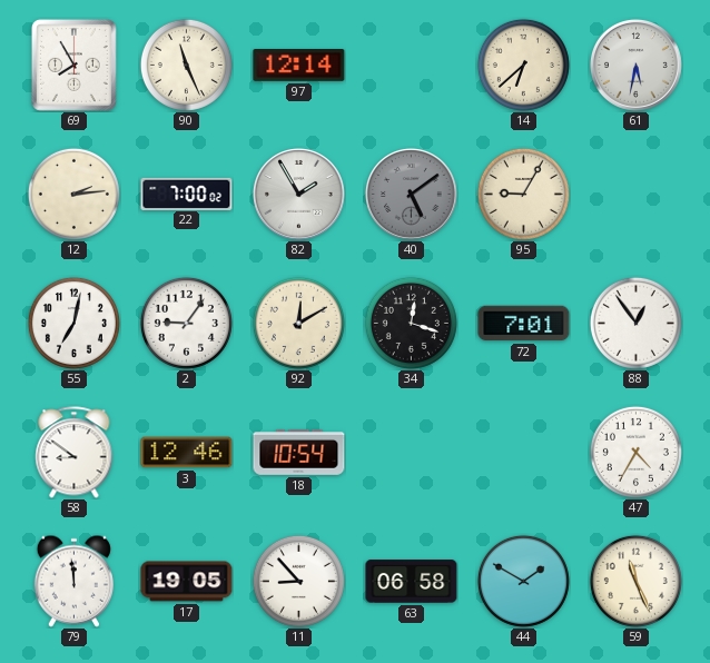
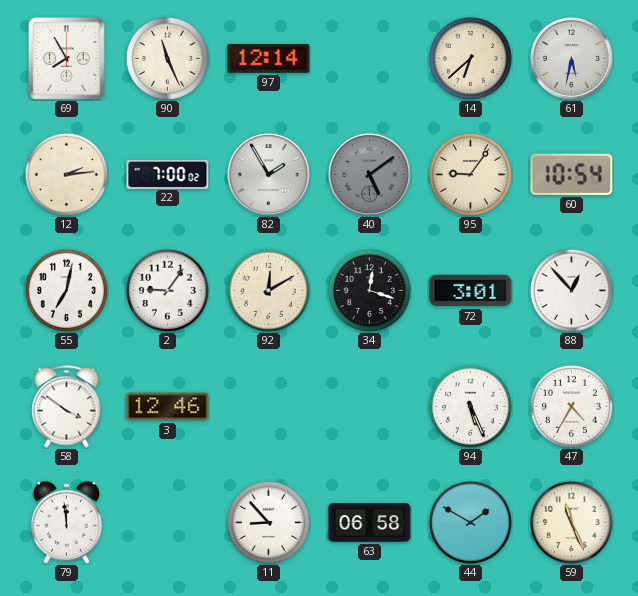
95: 9:05 -> 9:06 (470, 174)
60: none -> 10:54 (572, 174)
72: 7:01 -> 3:01 (471, 291)
88: 12:54 -> 12:53 (571, 290)
58: 8:51 -> 3:51 (67, 407)
18: 10:54 -> none (299, 452)
94: none -> 5:26 (470, 406)
17: 19:05 -> none (187, 582)
